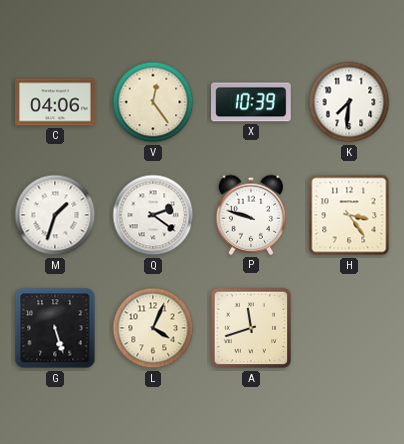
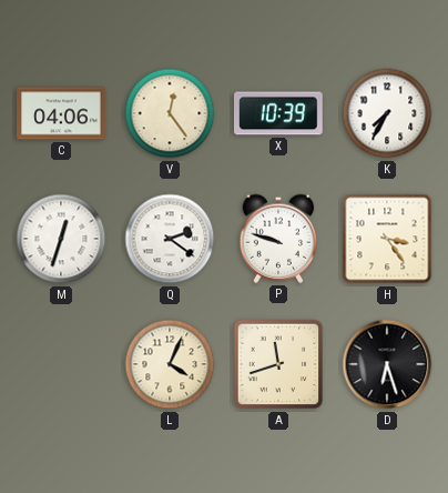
K: 7:31 -> 7:35 (387, 113)
M: 1:33 -> 12:33 (61, 239)
G: 5:27 -> none (55, 328)
D: none -> 6:27 (387, 364)
